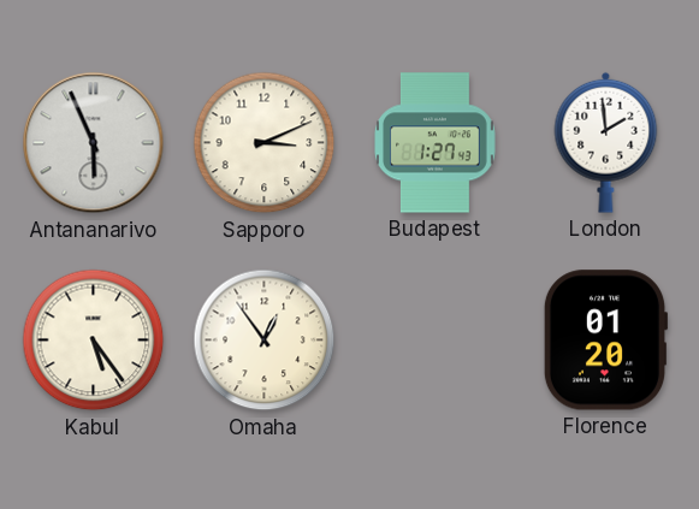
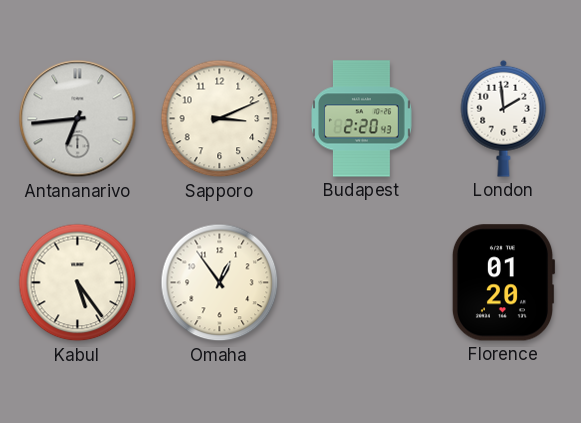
Antananarivo: 5:56 -> 6:44 (78, 119)
Budapest: 1:27 -> 2:20 (362, 119)
